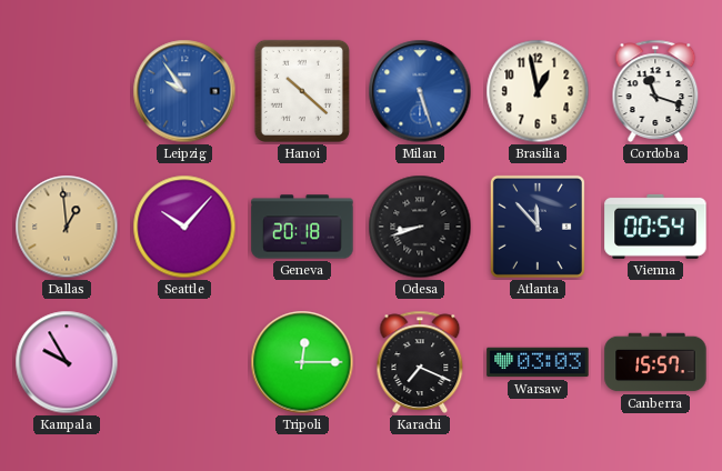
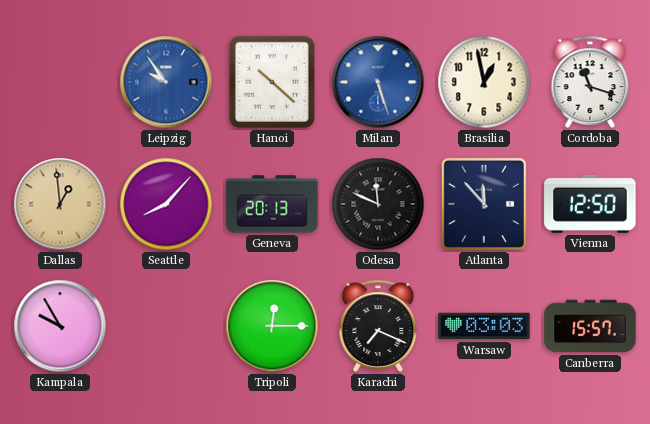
Seattle: 10:07 -> 8:07 (166, 204)
Geneva: 20:18 -> 20:13 (272, 204)
Odesa: 8:42 -> 11:49 (378, 204)
Vienna: 00:54 -> 12:50 (590, 204)
